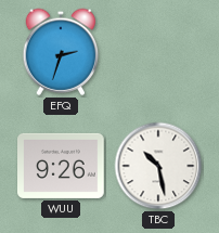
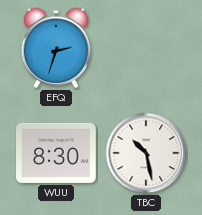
WUU: 9:26 -> 8:30 (56, 153)
